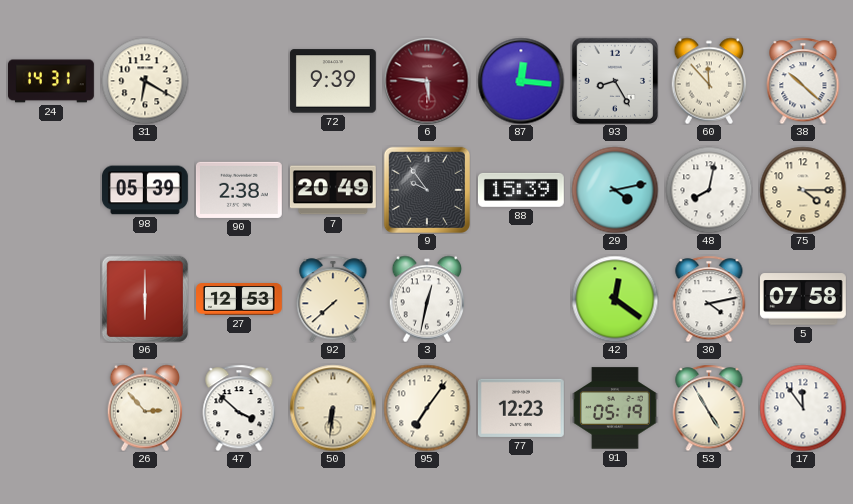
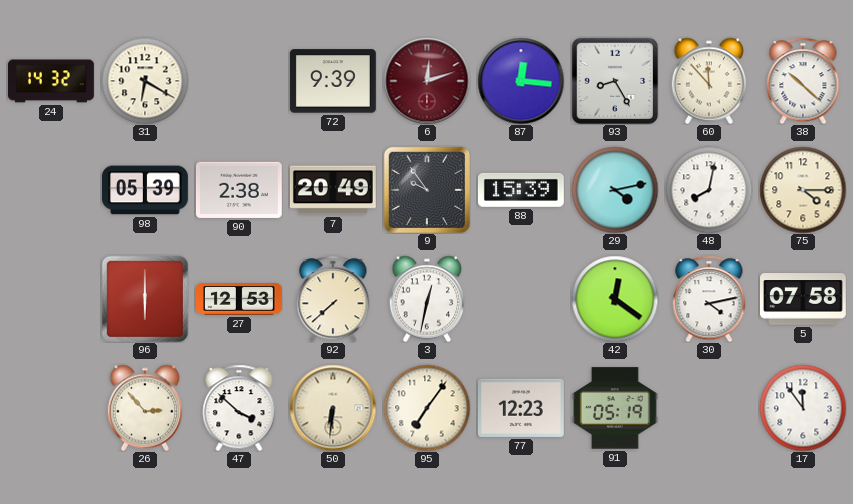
24: 14:31 -> 14:32 (52, 81)
6: 5:46 -> 12:12 (427, 81)
53: 4:55 -> none (709, 408)
